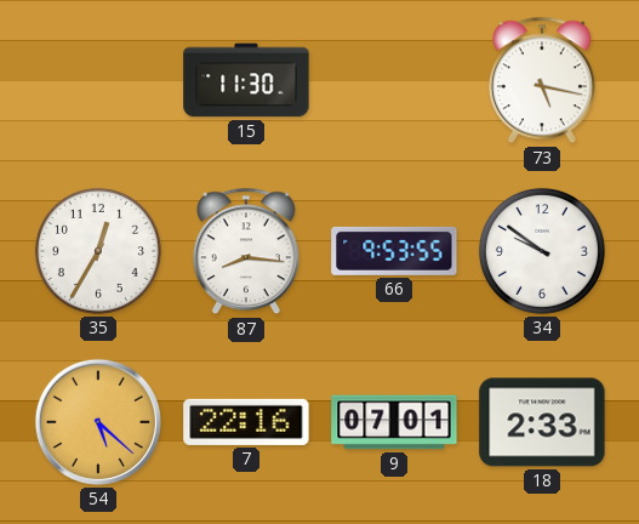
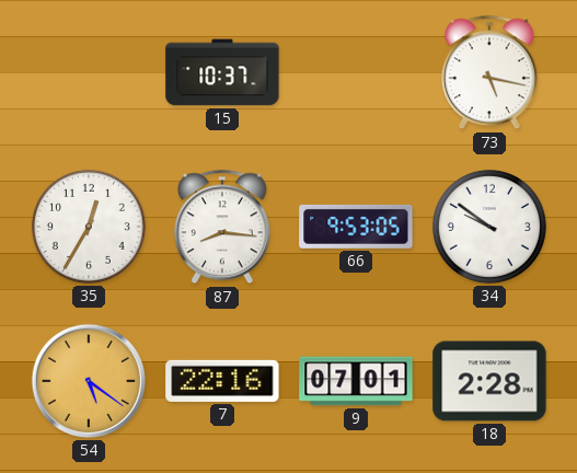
15: 11:30 -> 10:37 (222, 72)
66: 9:53:55 -> 9:53:05 (356, 227)
54: 5:22 -> 5:21 (89, 381)
18: 2:33 -> 2:28 (489, 381)
